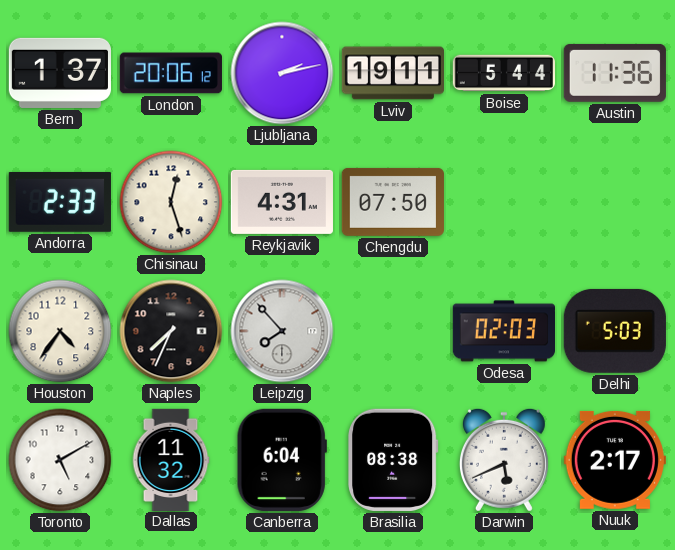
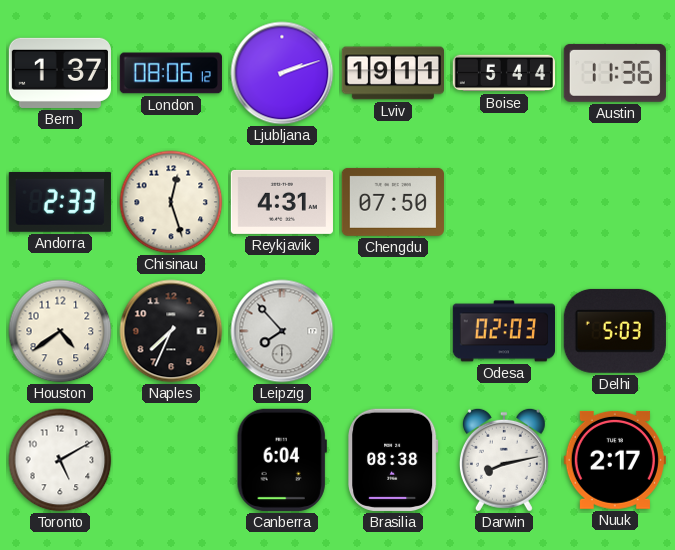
London: 20:06 -> 08:06 (171, 73)
Ljubljana: 2:13 -> 2:12 (282, 73)
Houston: 4:36 -> 4:39 (60, 331)
Dallas: 11:32 -> none (171, 459)
Darwin: 5:41 -> 8:13 (504, 460)
